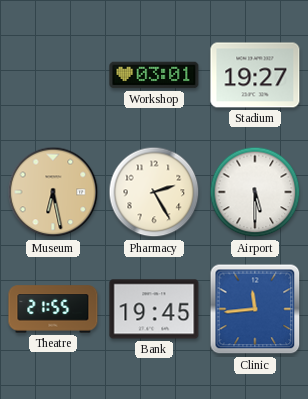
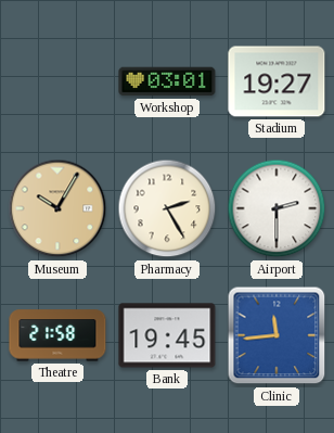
Museum: 6:28 -> 10:05 (57, 208)
Airport: 5:30 -> 2:30 (277, 208)
Theatre: 21:55 -> 21:58 (57, 335)
